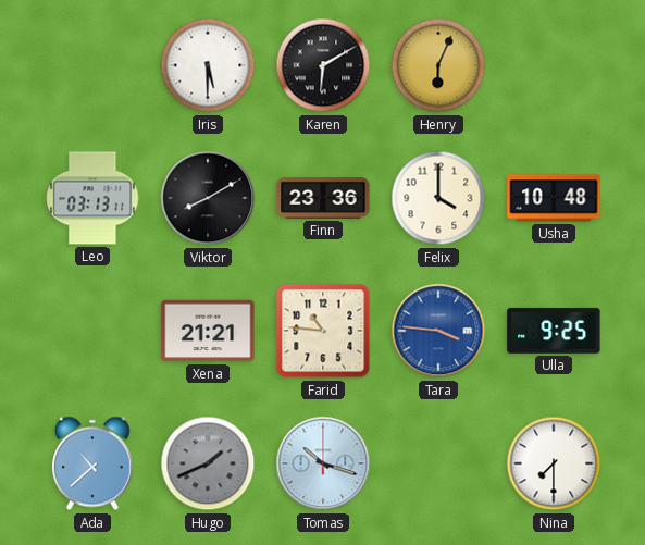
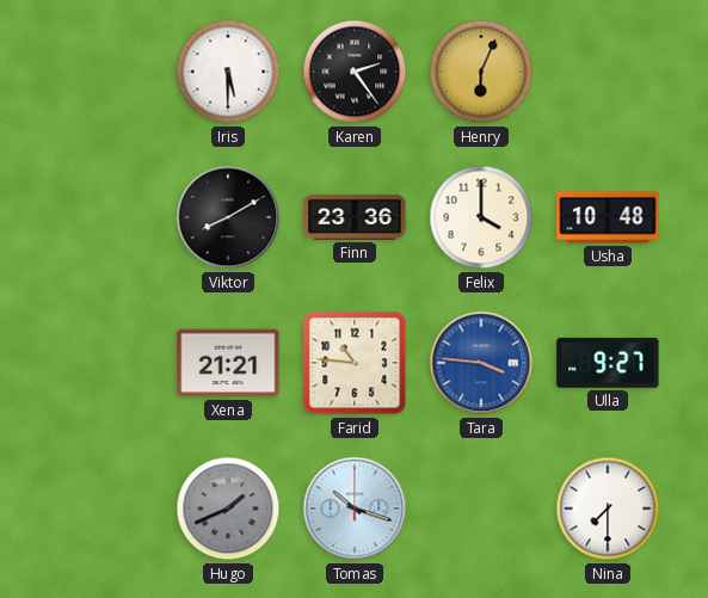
Karen: 6:10 -> 2:24 (355, 72)
Leo: 03:13 -> none (92, 198)
Ulla: 9:25 -> 9:27 (608, 363)
Ada: 10:38 -> none (92, 463)
